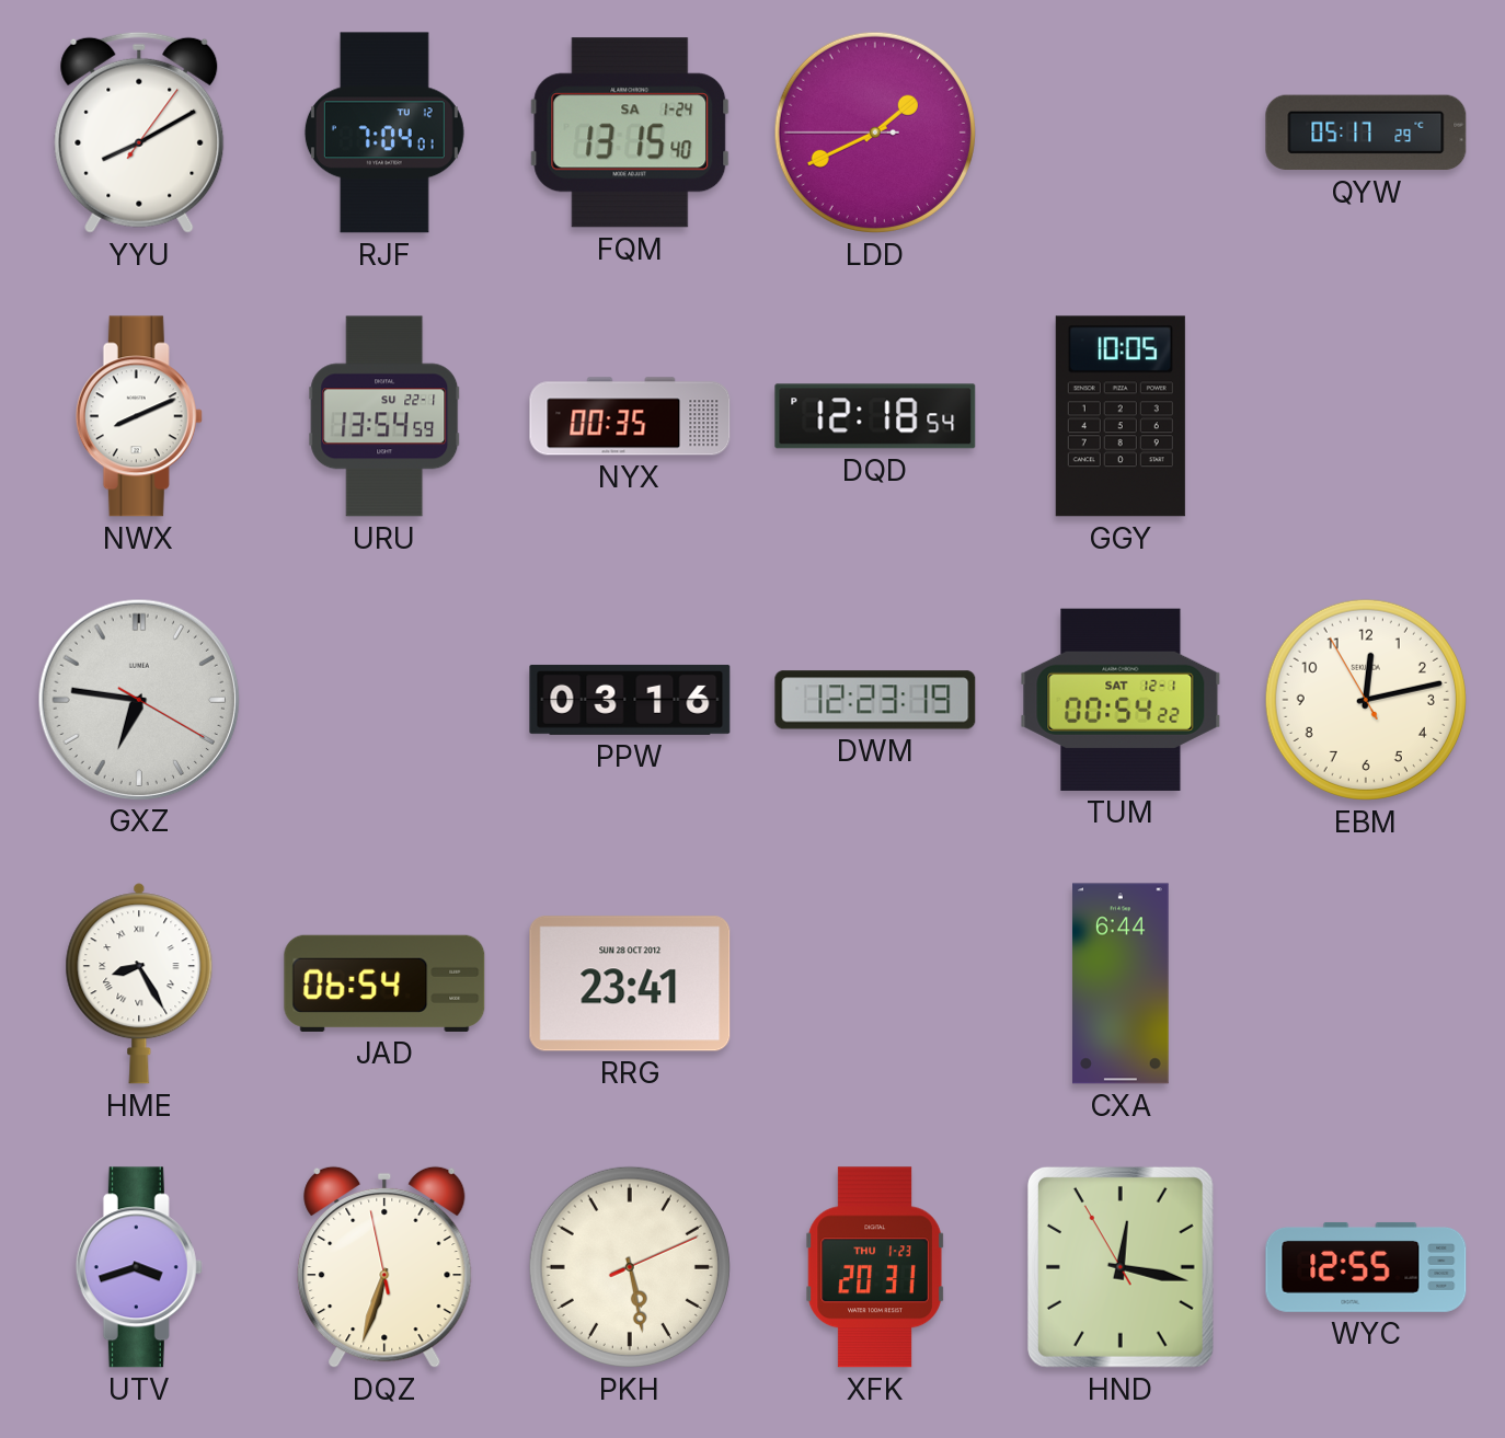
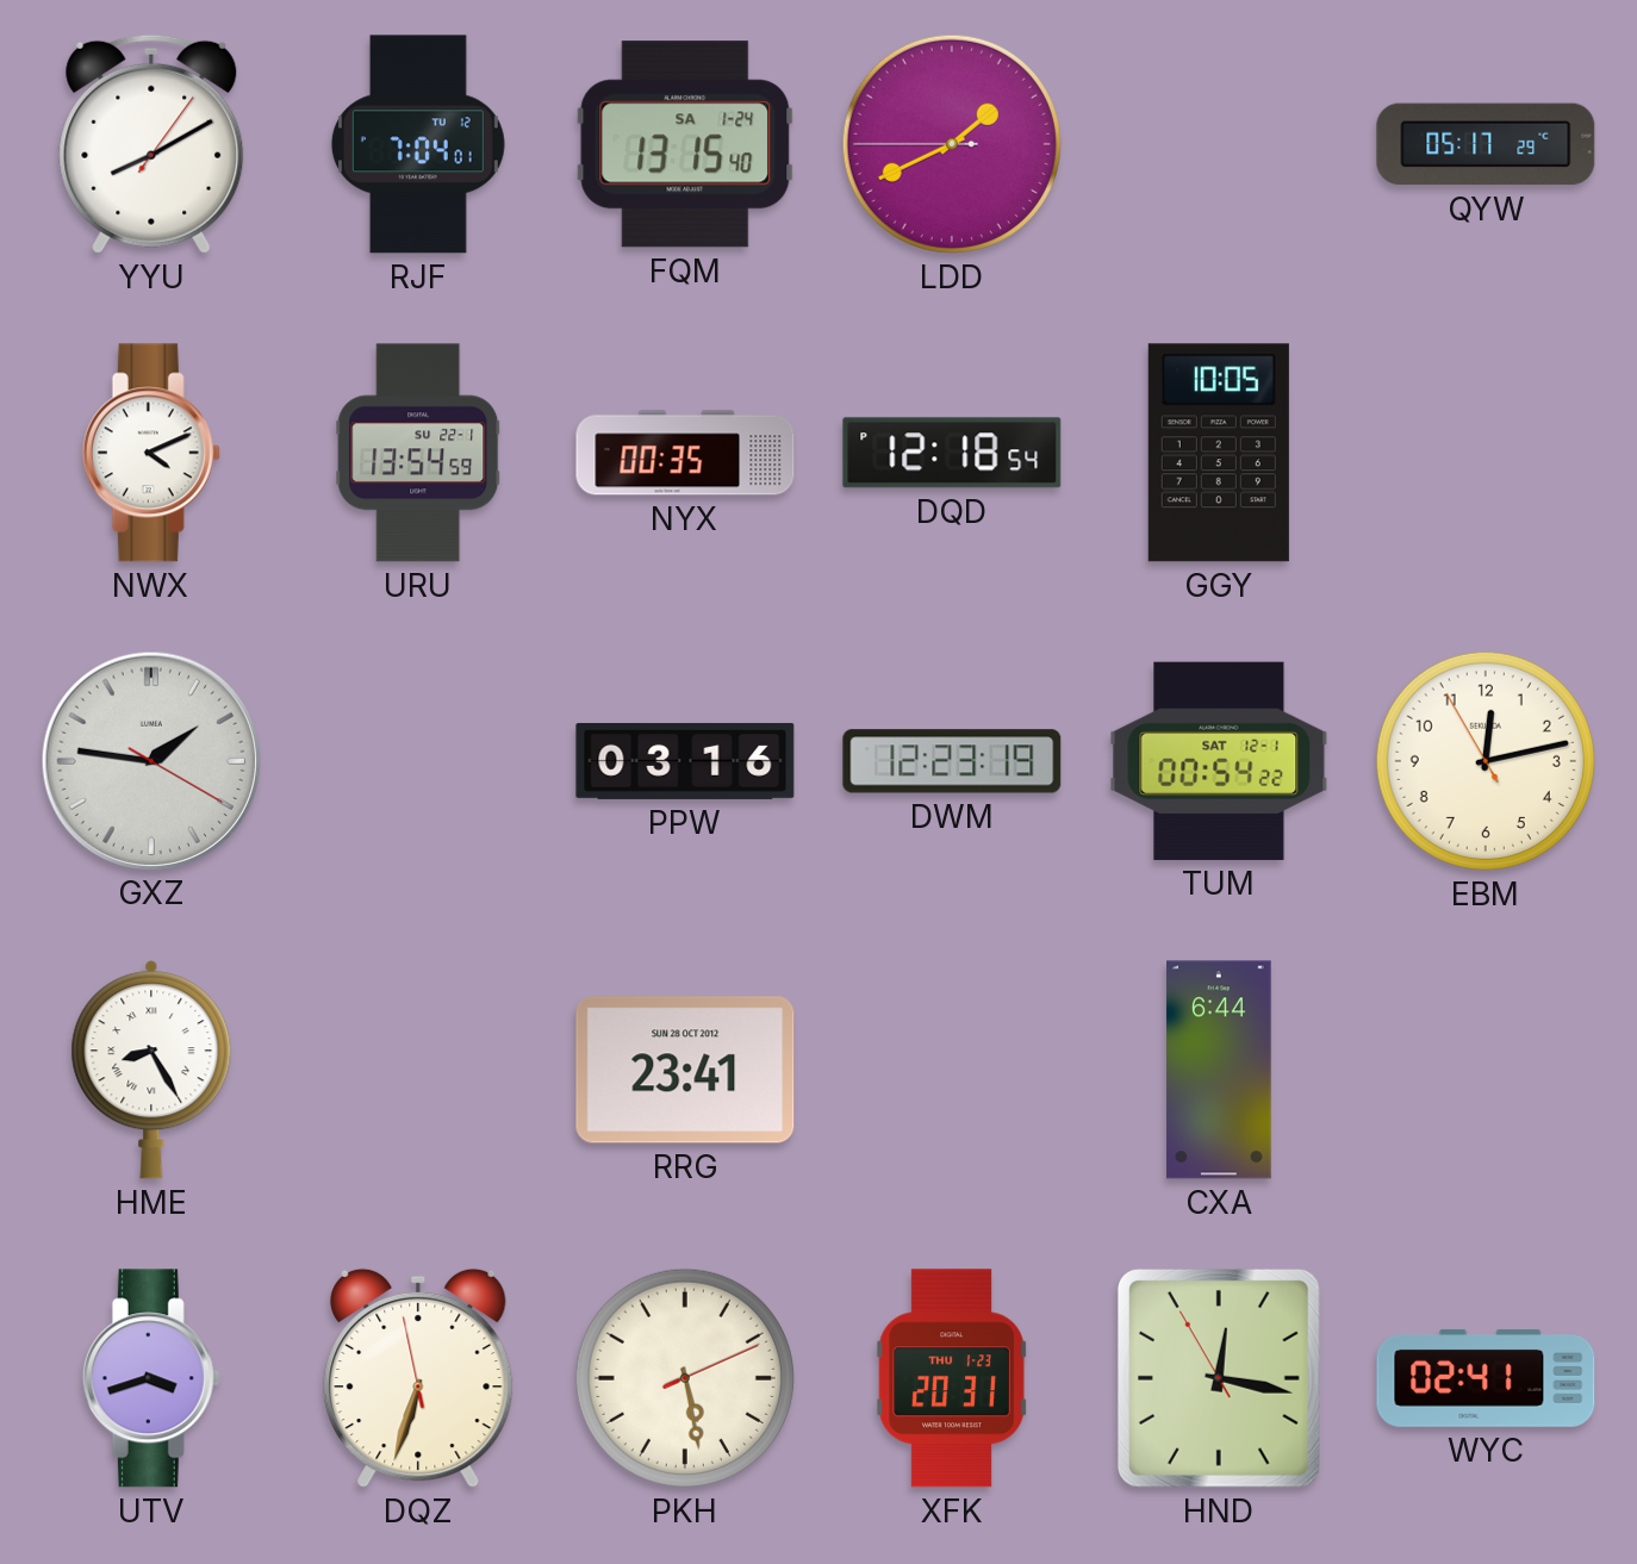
NWX: 8:11 -> 4:11 (151, 453)
GXZ: 6:46 -> 1:46 (150, 760)
JAD: 06:54 -> none (384, 983)
WYC: 12:55 -> 02:41 (1486, 1378)
